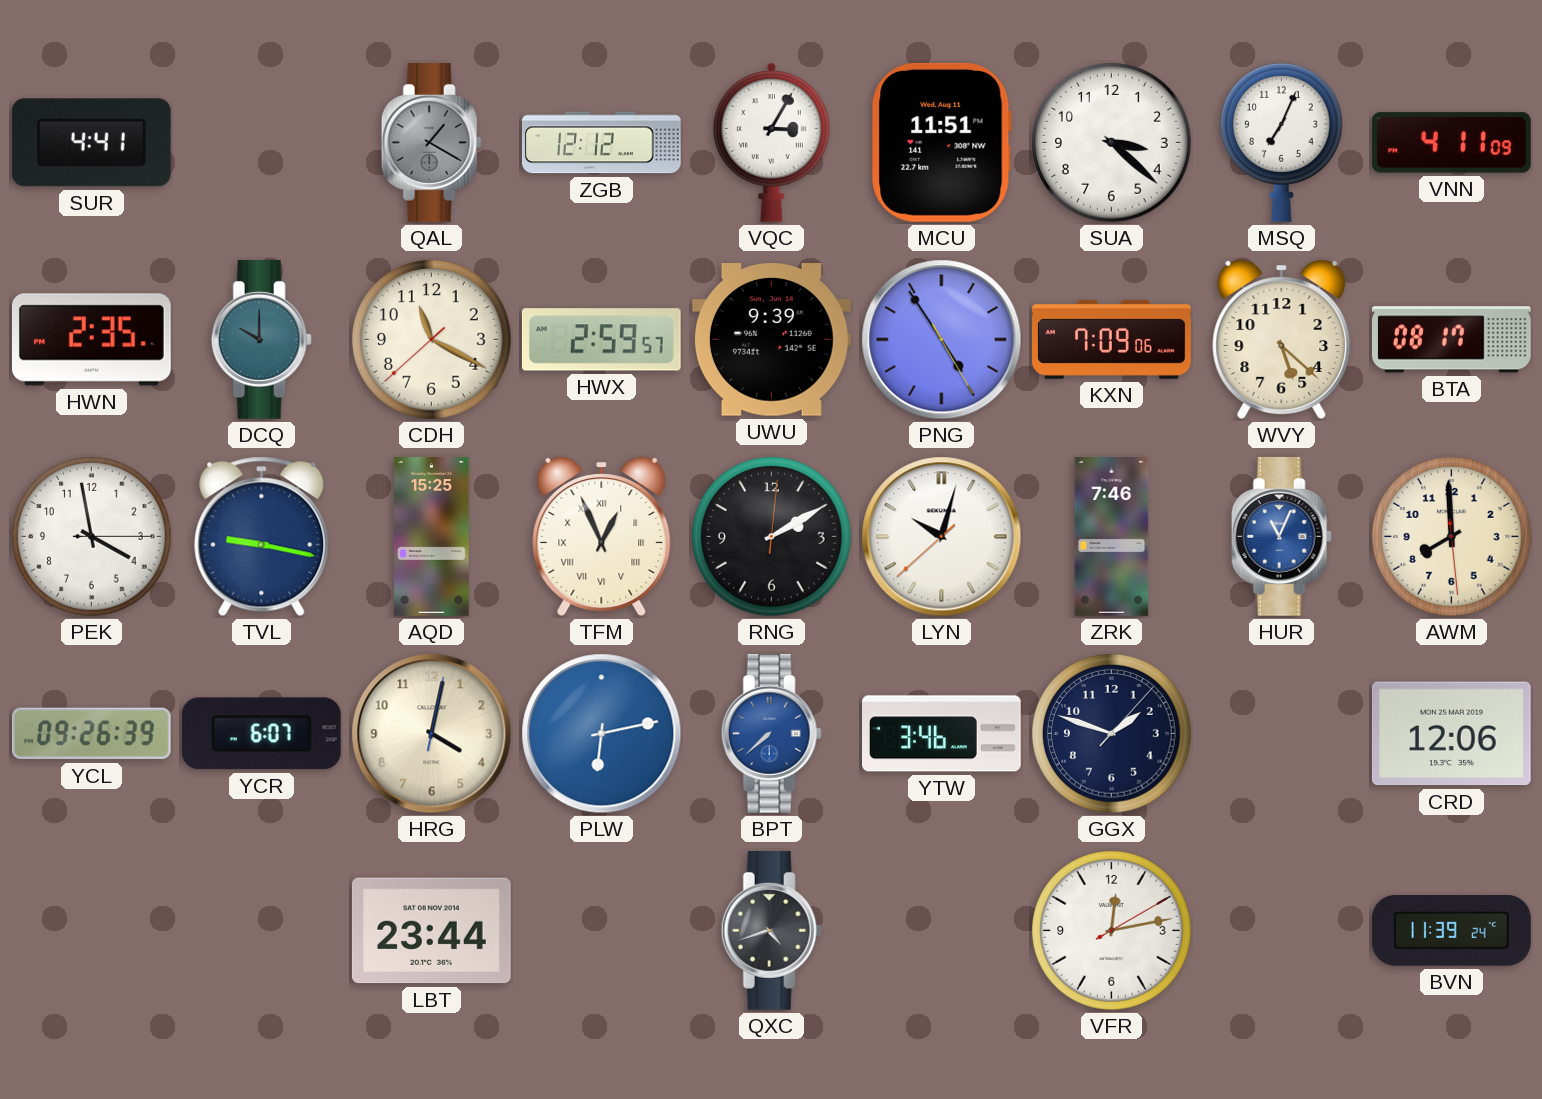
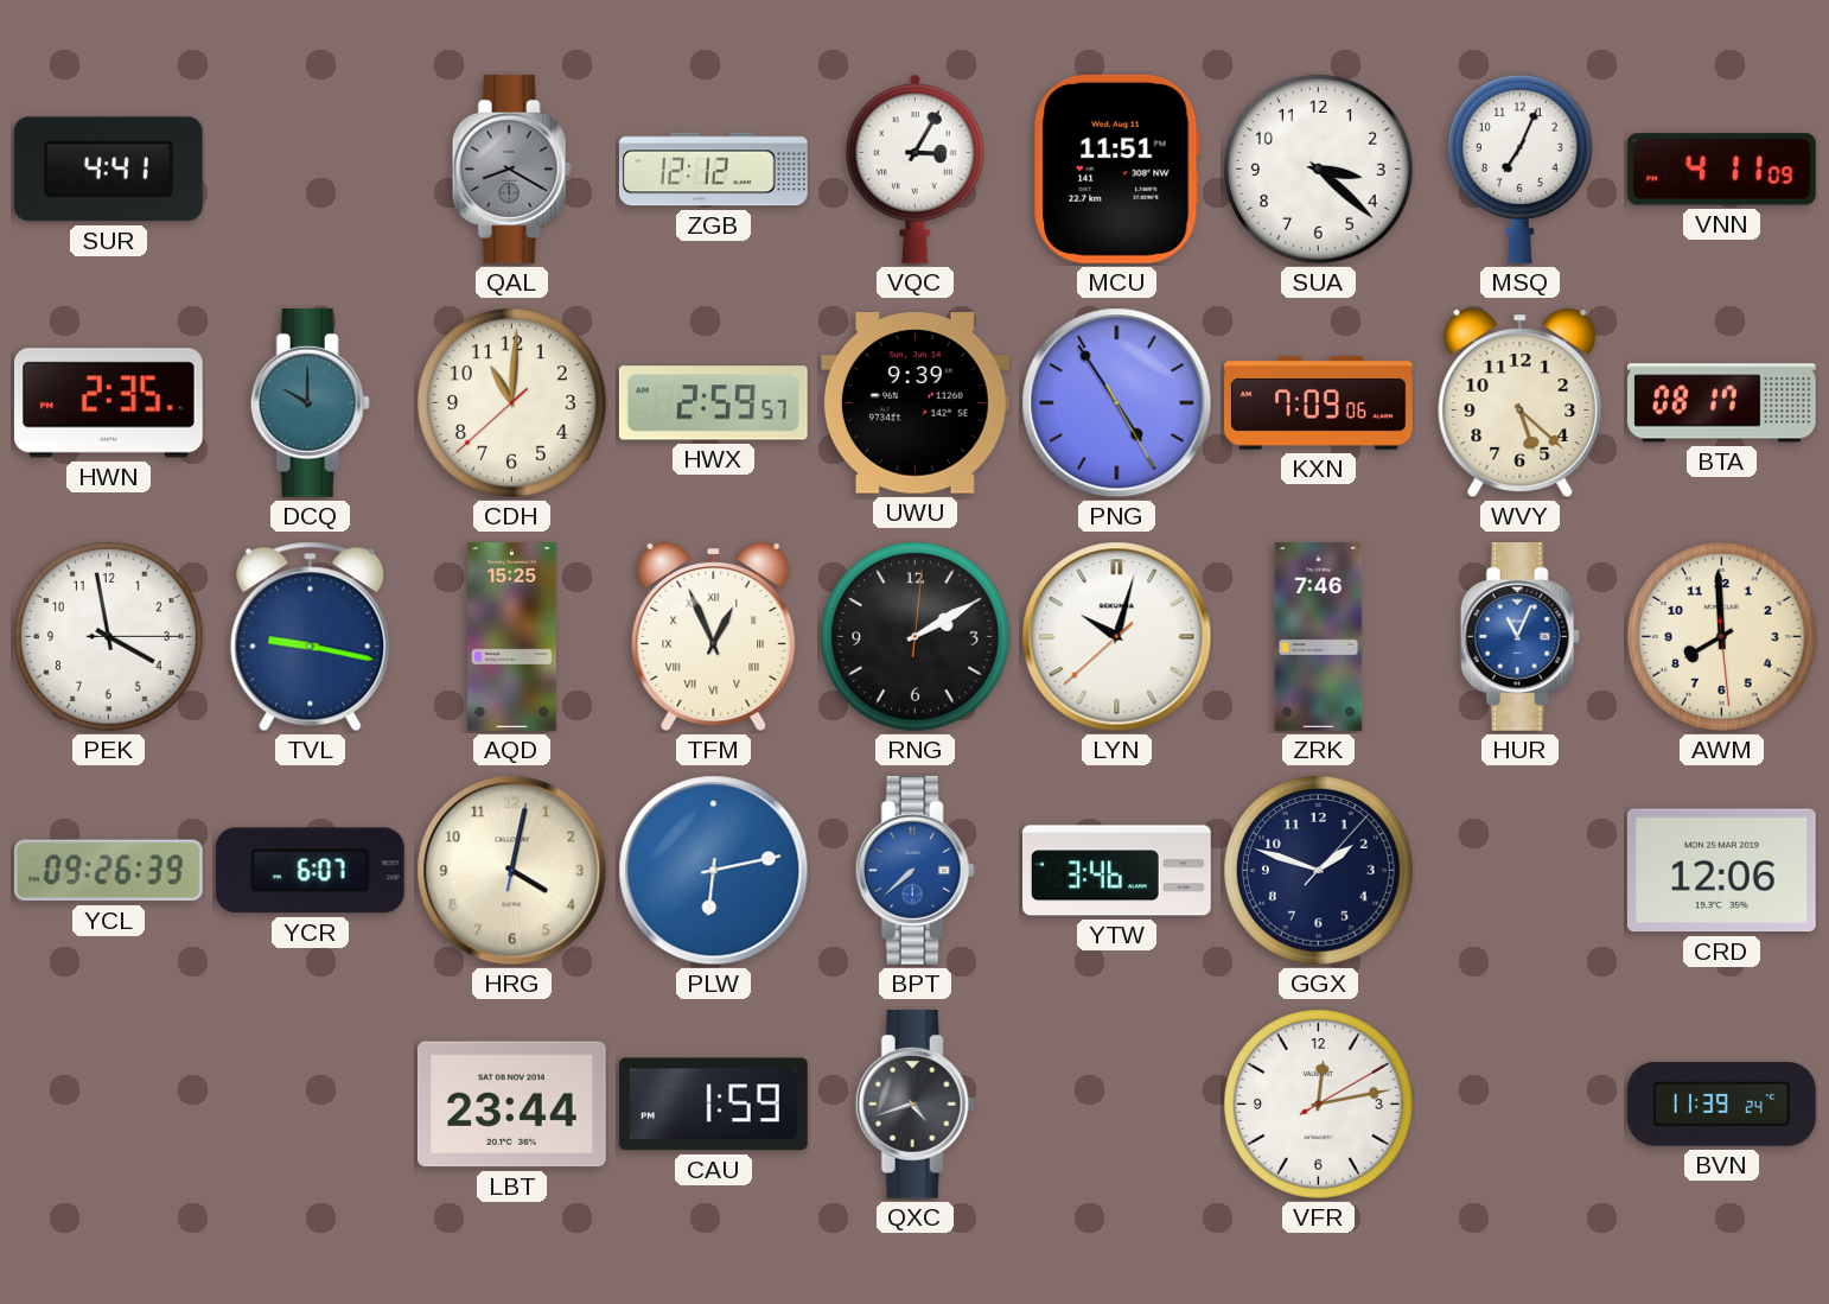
QAL: 1:20 -> 8:20 (511, 168)
CDH: 11:19 -> 11:00 (512, 403)
CAU: none -> 1:59 (713, 1105)
